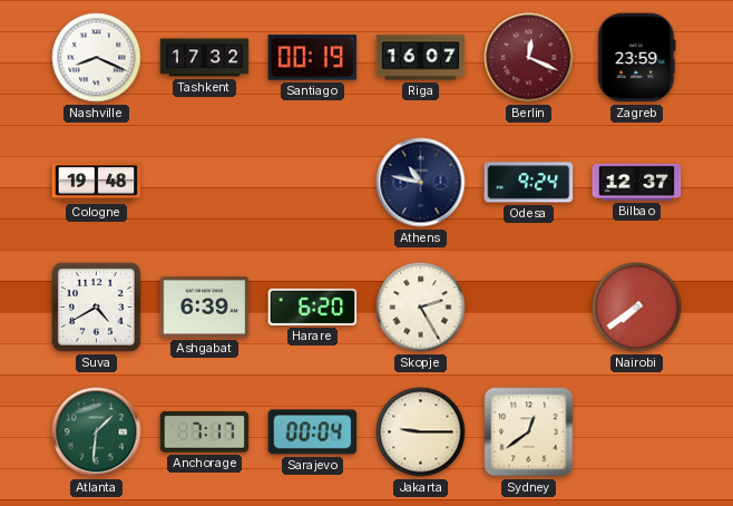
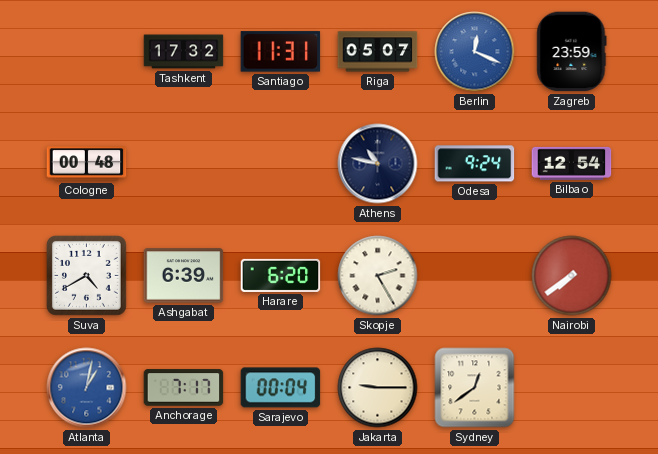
Nashville: 8:19 -> none (97, 58)
Santiago: 00:19 -> 11:31 (281, 52)
Riga: 16:07 -> 05:07 (378, 52)
Berlin dial: burgundy -> blue (475, 52)
Cologne: 19:48 -> 00:48 (87, 164)
Bilbao: 12:37 -> 12:54 (572, 163)
Atlanta: 1:31 -> 1:02 (87, 388)
Atlanta dial: green -> blue (87, 388)
